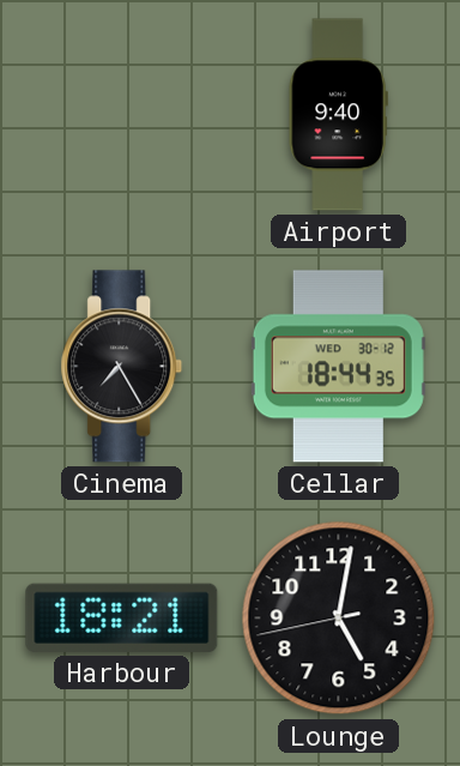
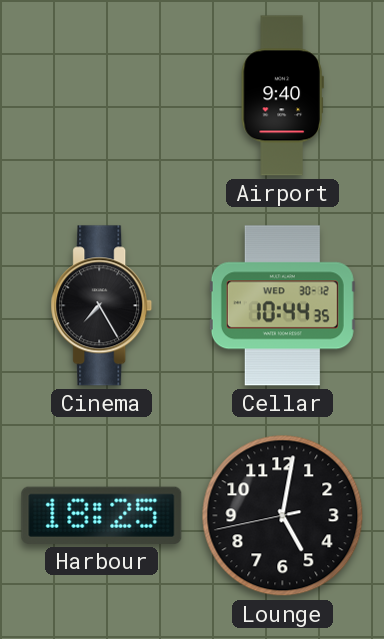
Cellar: 18:44 -> 10:44 (282, 306)
Harbour: 18:21 -> 18:25 (102, 515)
